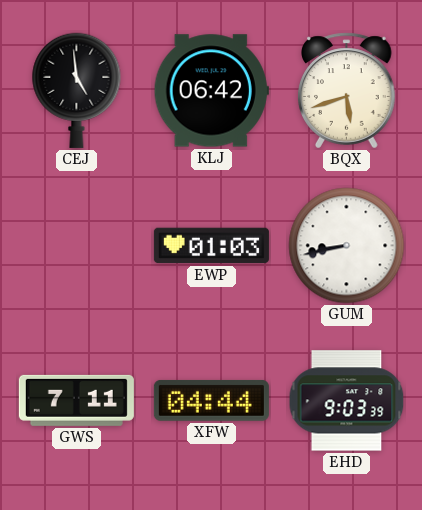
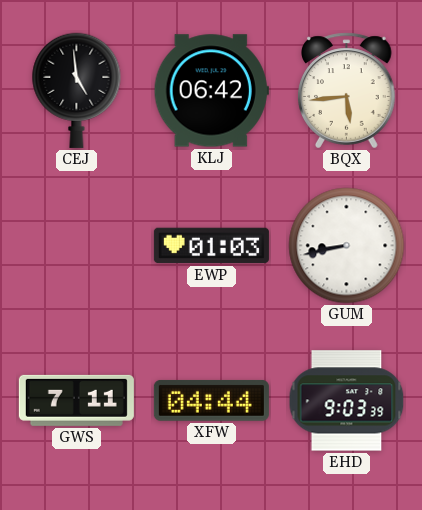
BQX: 5:42 -> 5:44 (347, 91)
